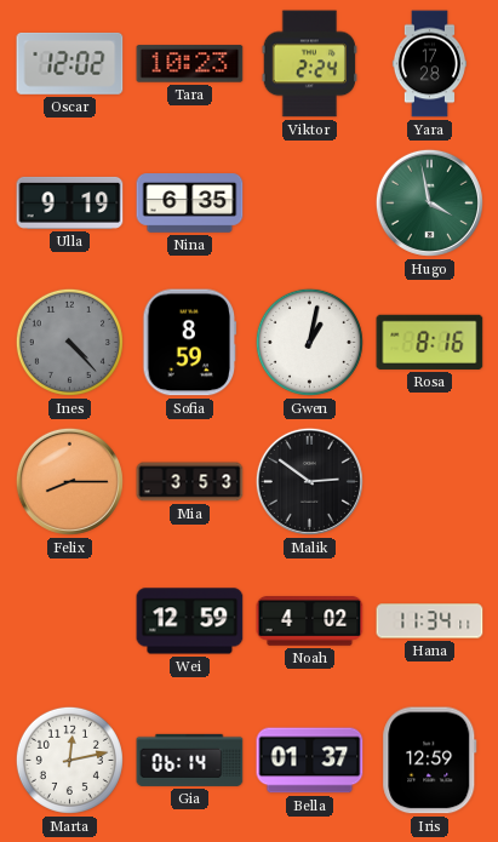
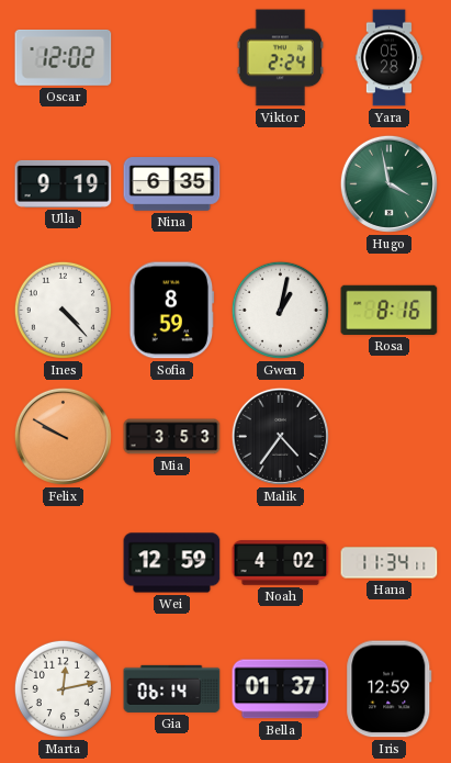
Tara: 10:23 -> none (190, 64)
Yara: 17:28 -> 05:28 (388, 58)
Ines dial: grey -> white (63, 310)
Felix: 8:15 -> 9:50 (63, 436)
Malik: 2:51 -> 4:36 (280, 436)
